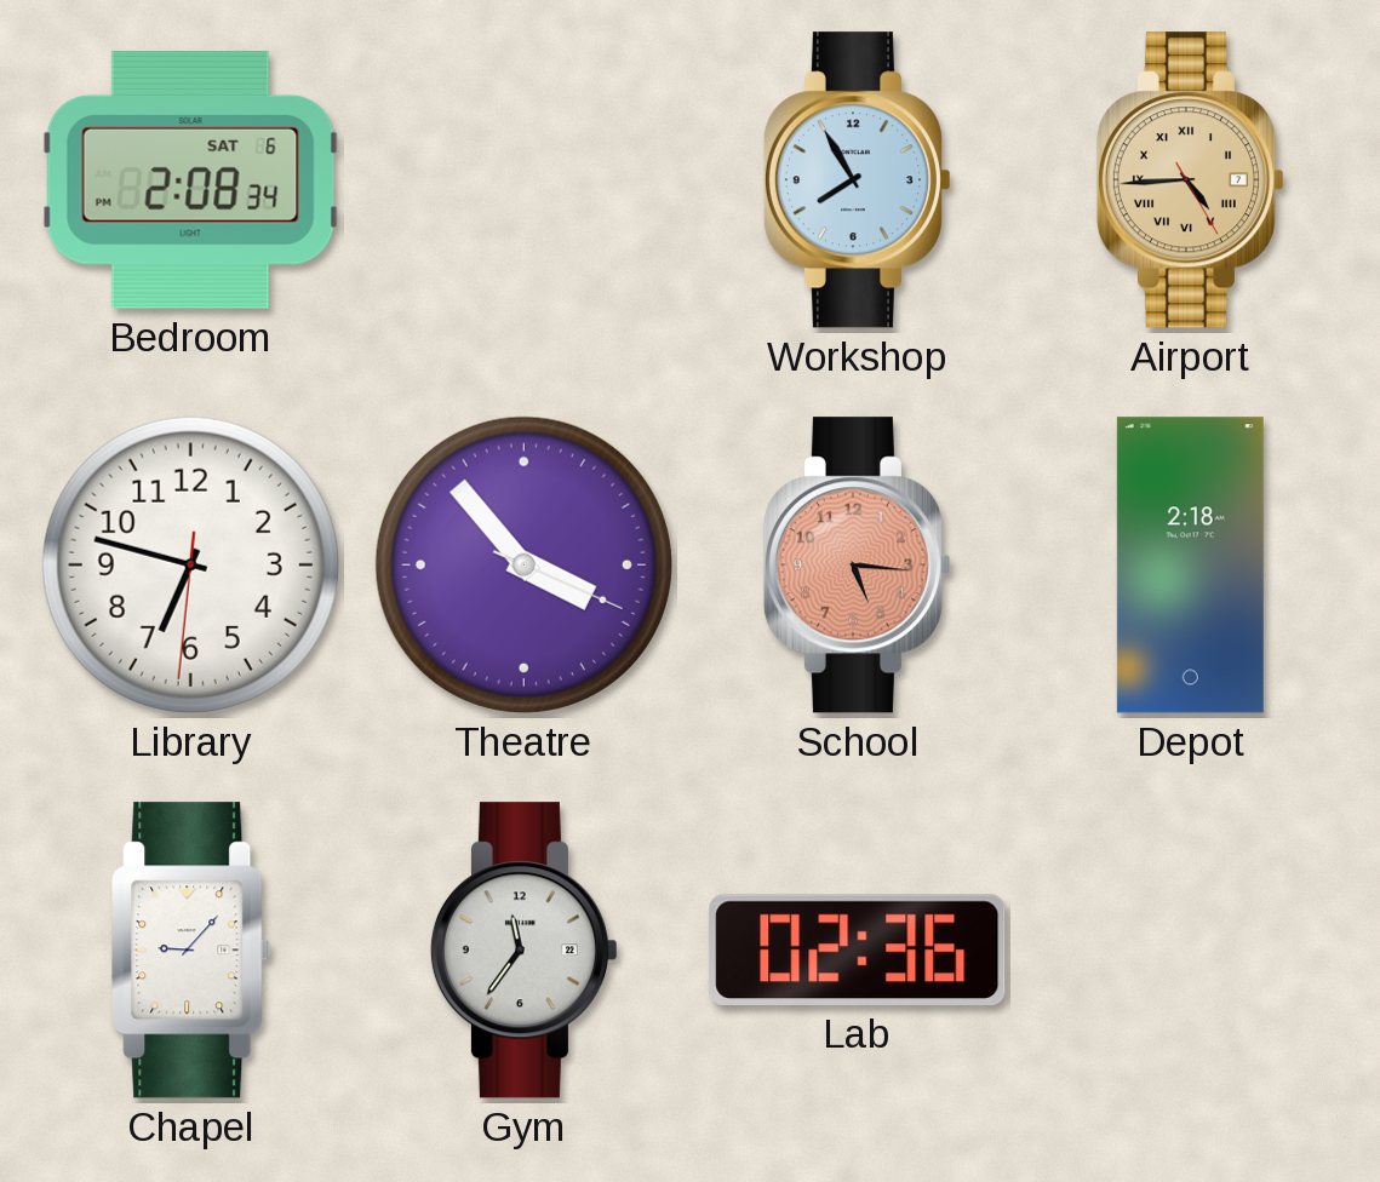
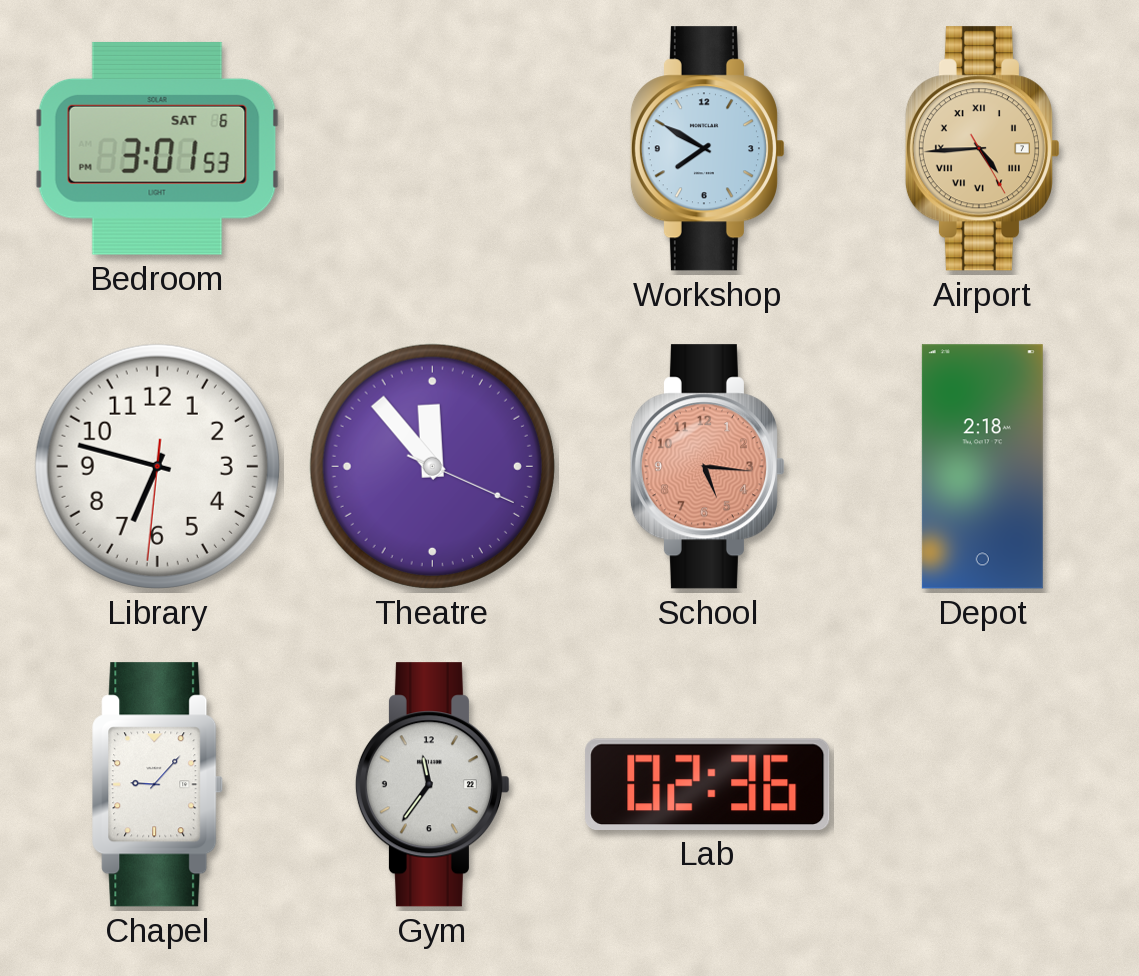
Bedroom: 2:08 -> 3:01 (157, 148)
Workshop: 7:55 -> 7:50 (707, 149)
Theatre: 3:53 -> 11:53 (432, 466)
